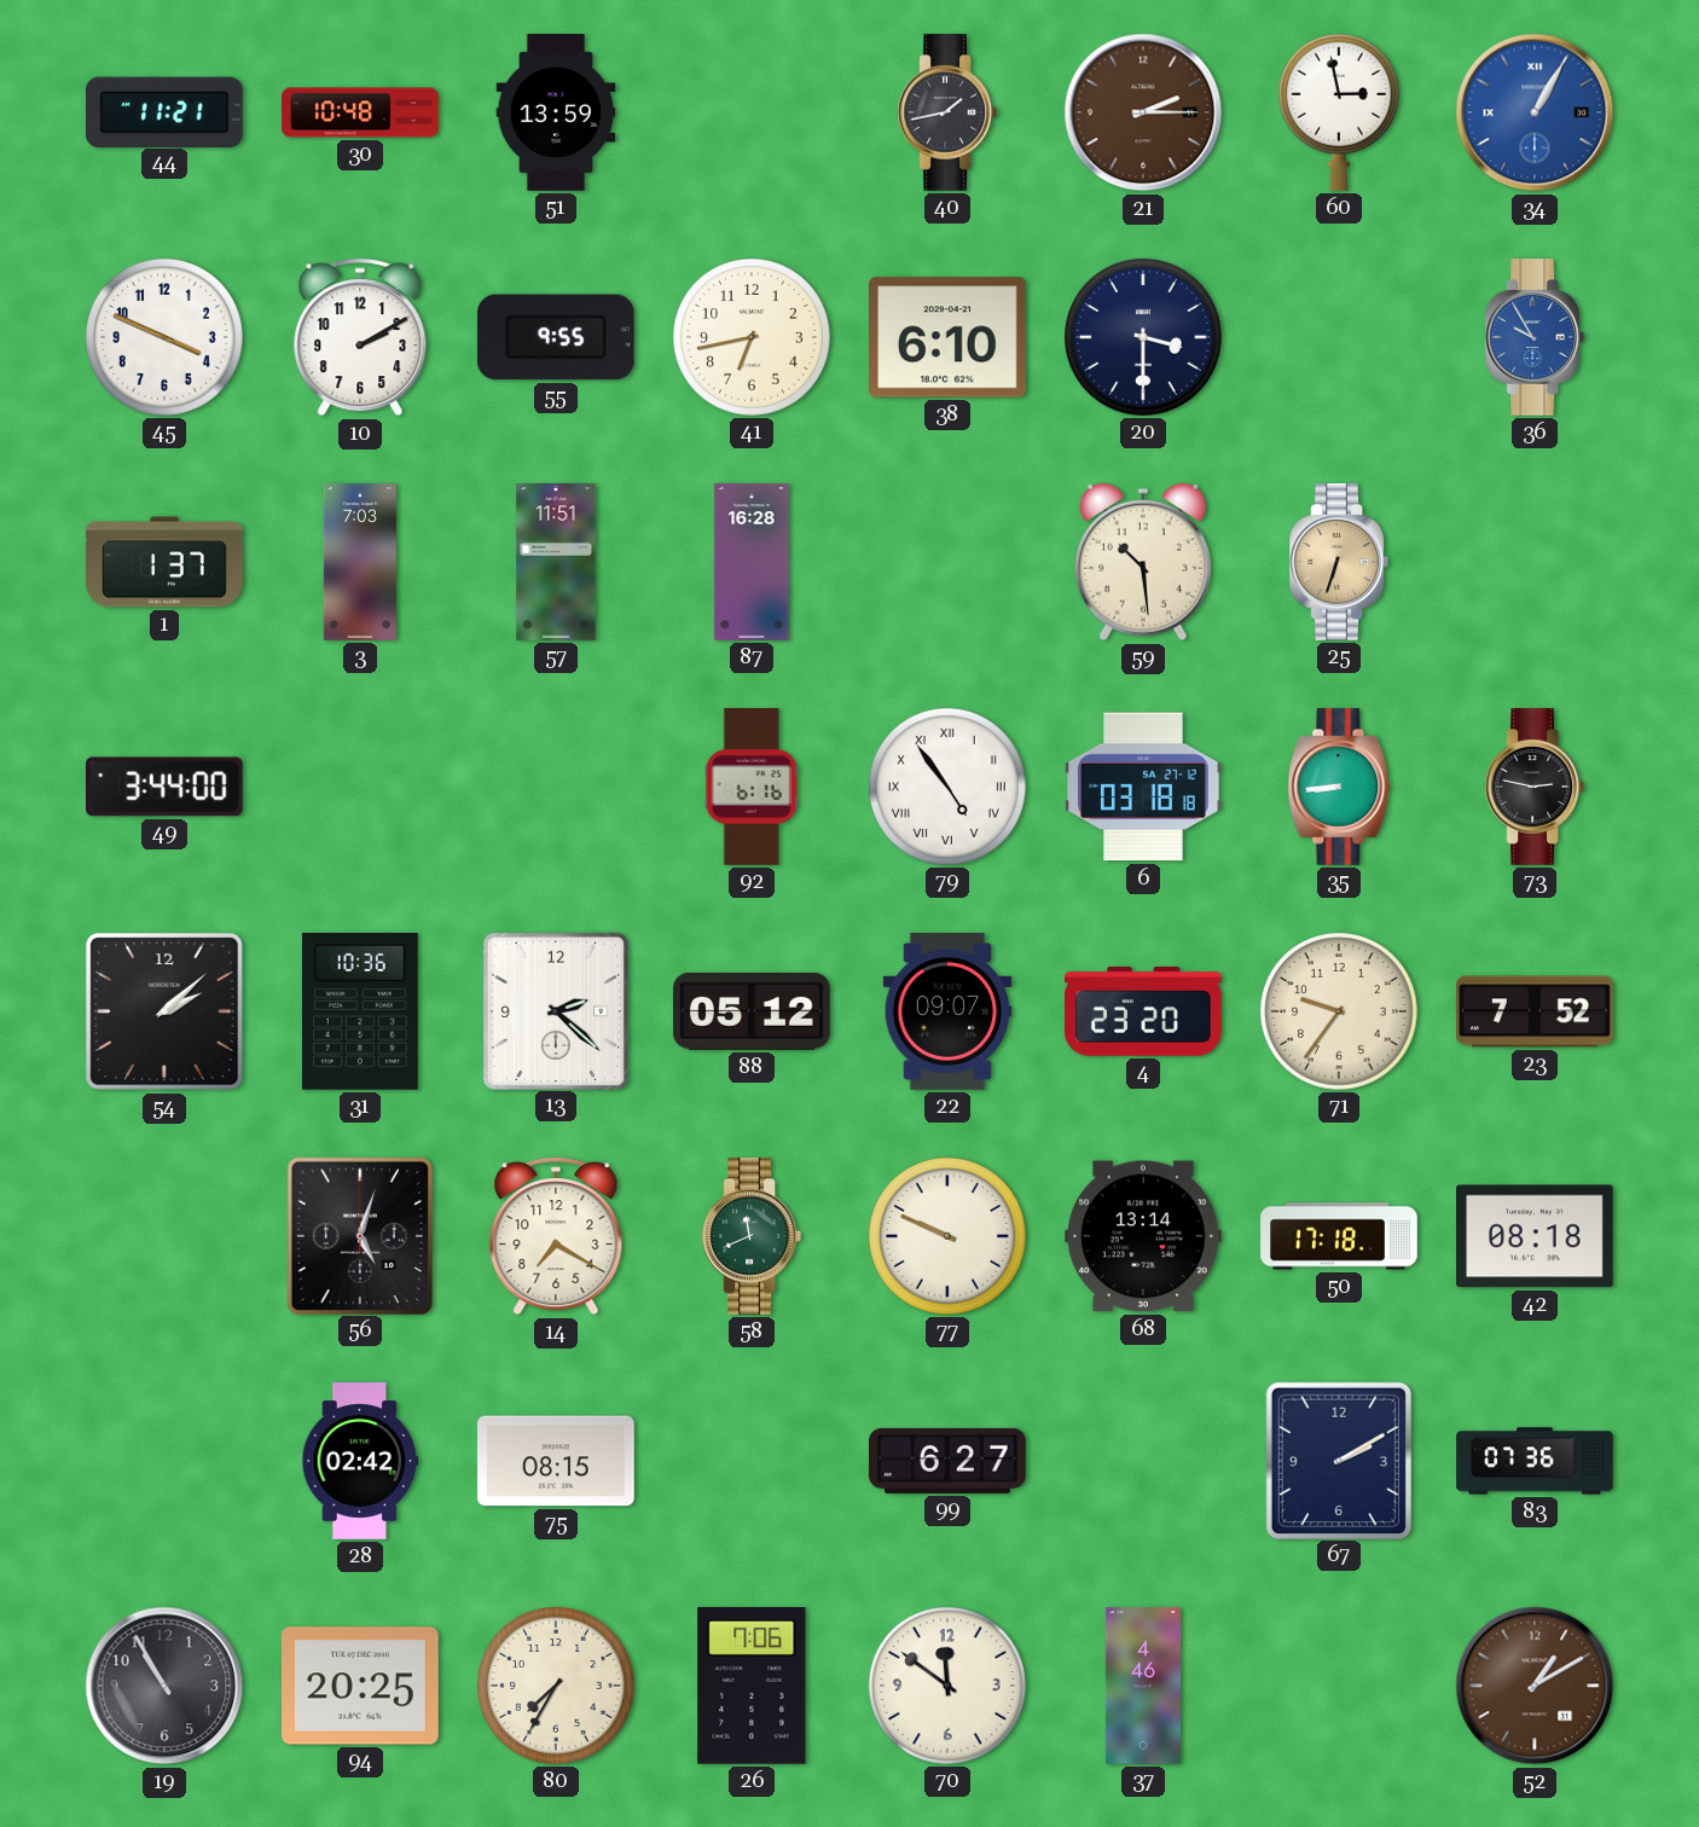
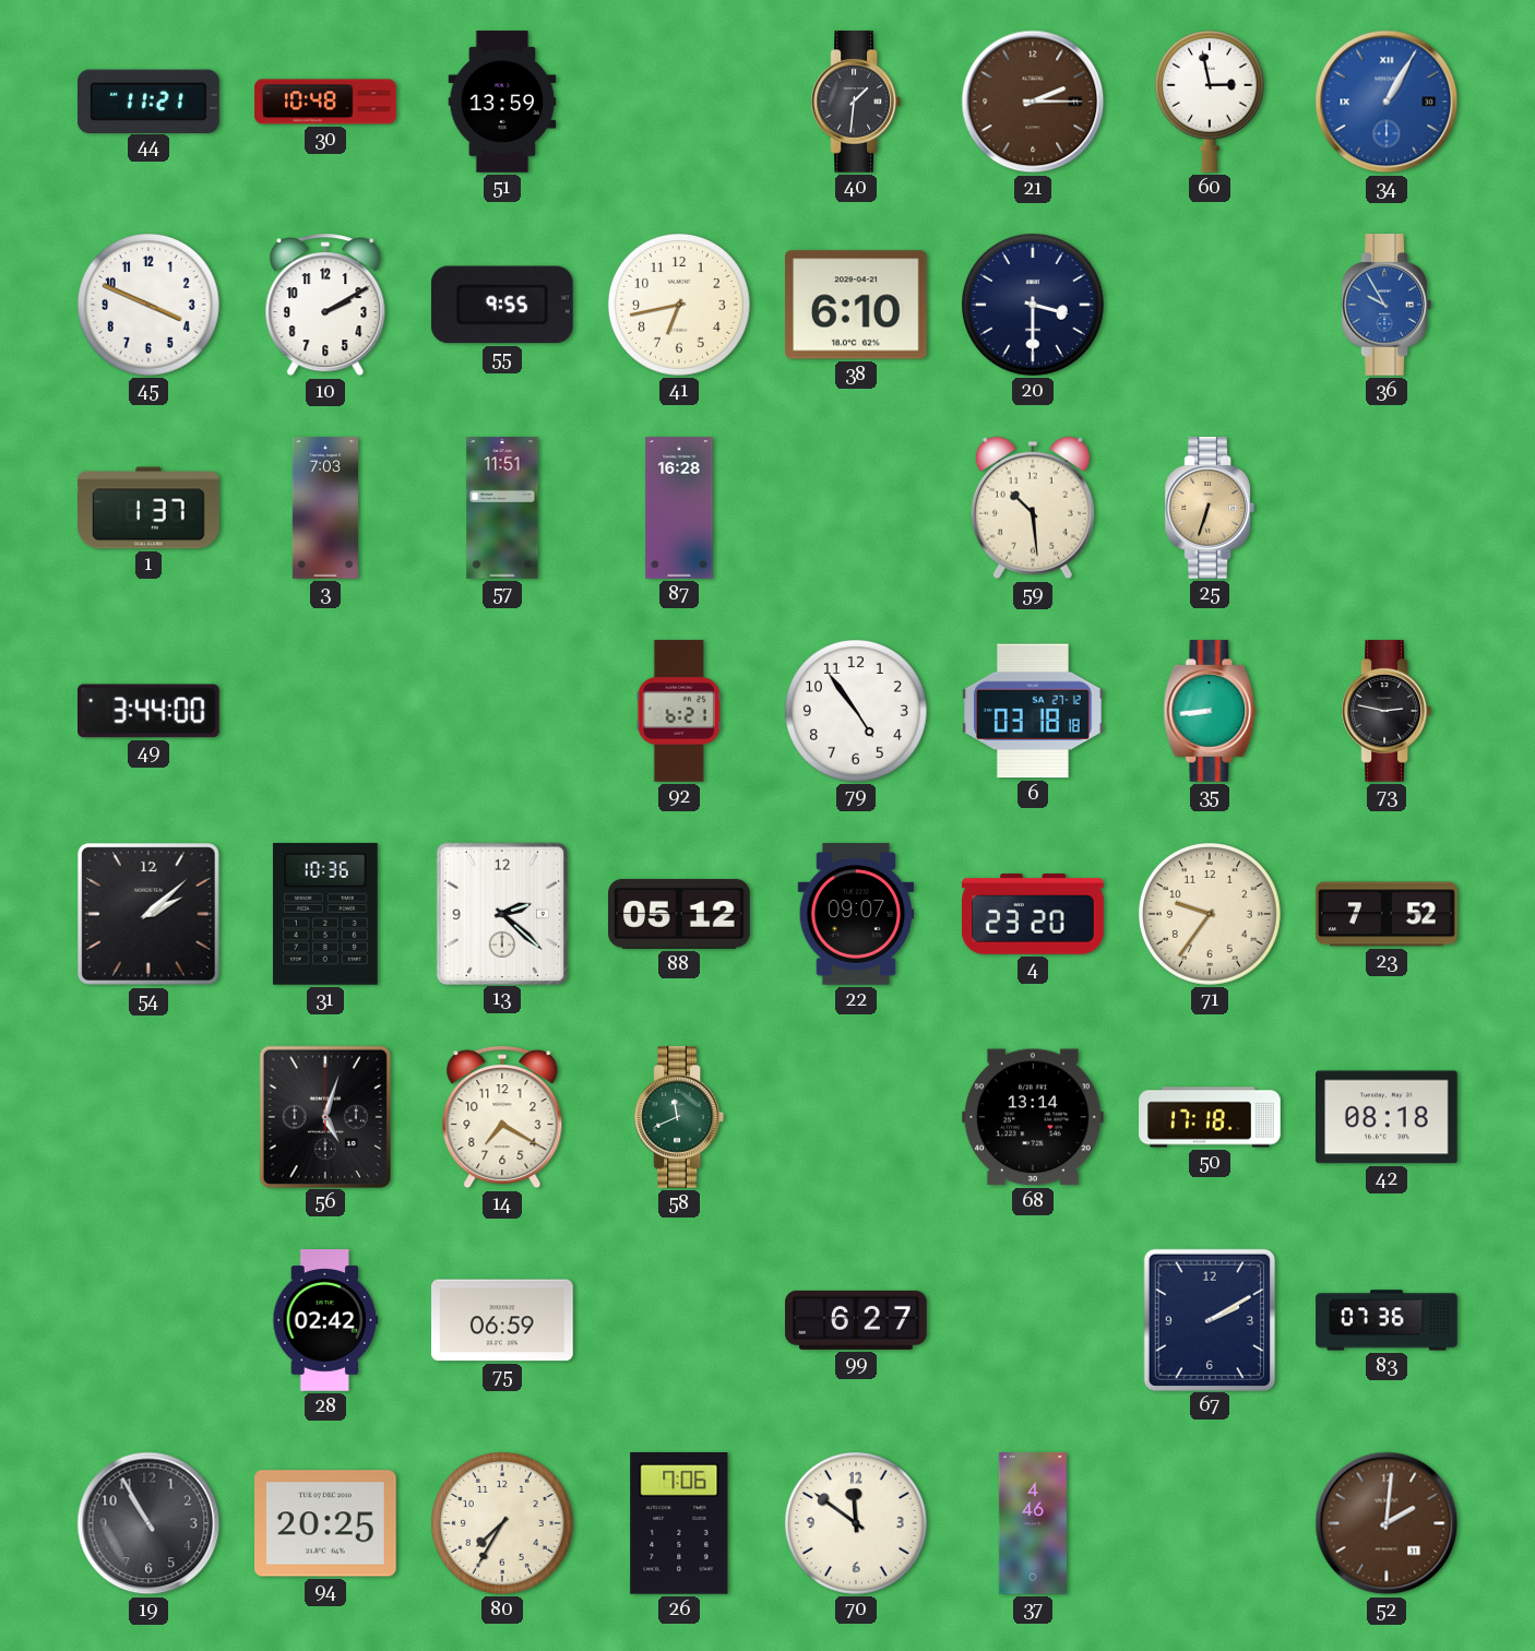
40: 1:43 -> 1:31 (855, 102)
92: 6:16 -> 6:21 (679, 711)
79 numerals: Roman -> Arabic (856, 711)
77: 9:49 -> none (947, 1236)
75: 08:15 -> 06:59 (503, 1320)
52: 1:10 -> 2:01 (1387, 1523)
